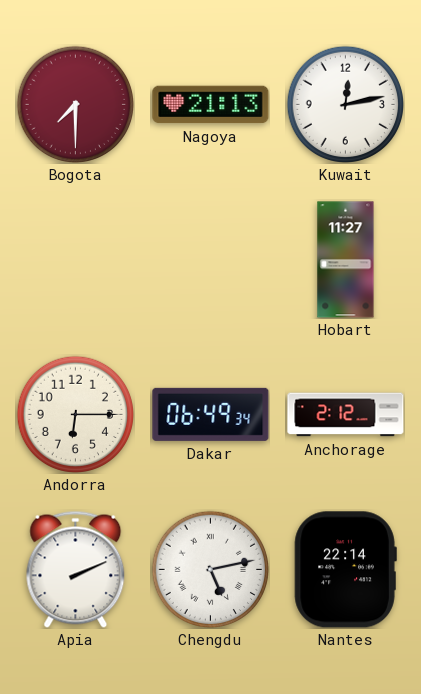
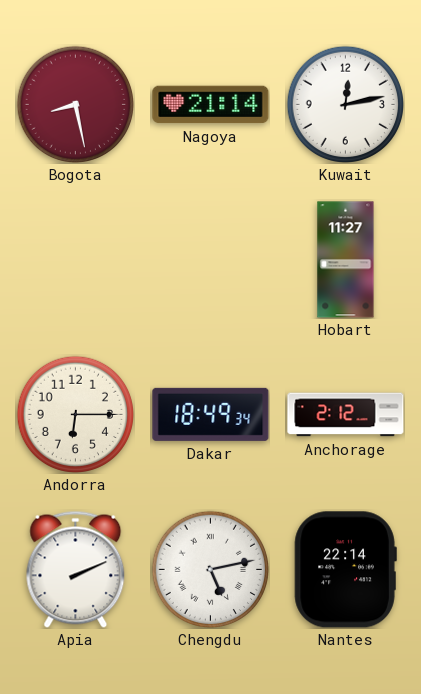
Bogota: 7:30 -> 8:28 (75, 104)
Nagoya: 21:13 -> 21:14 (211, 105)
Dakar: 06:49 -> 18:49 (211, 414)
